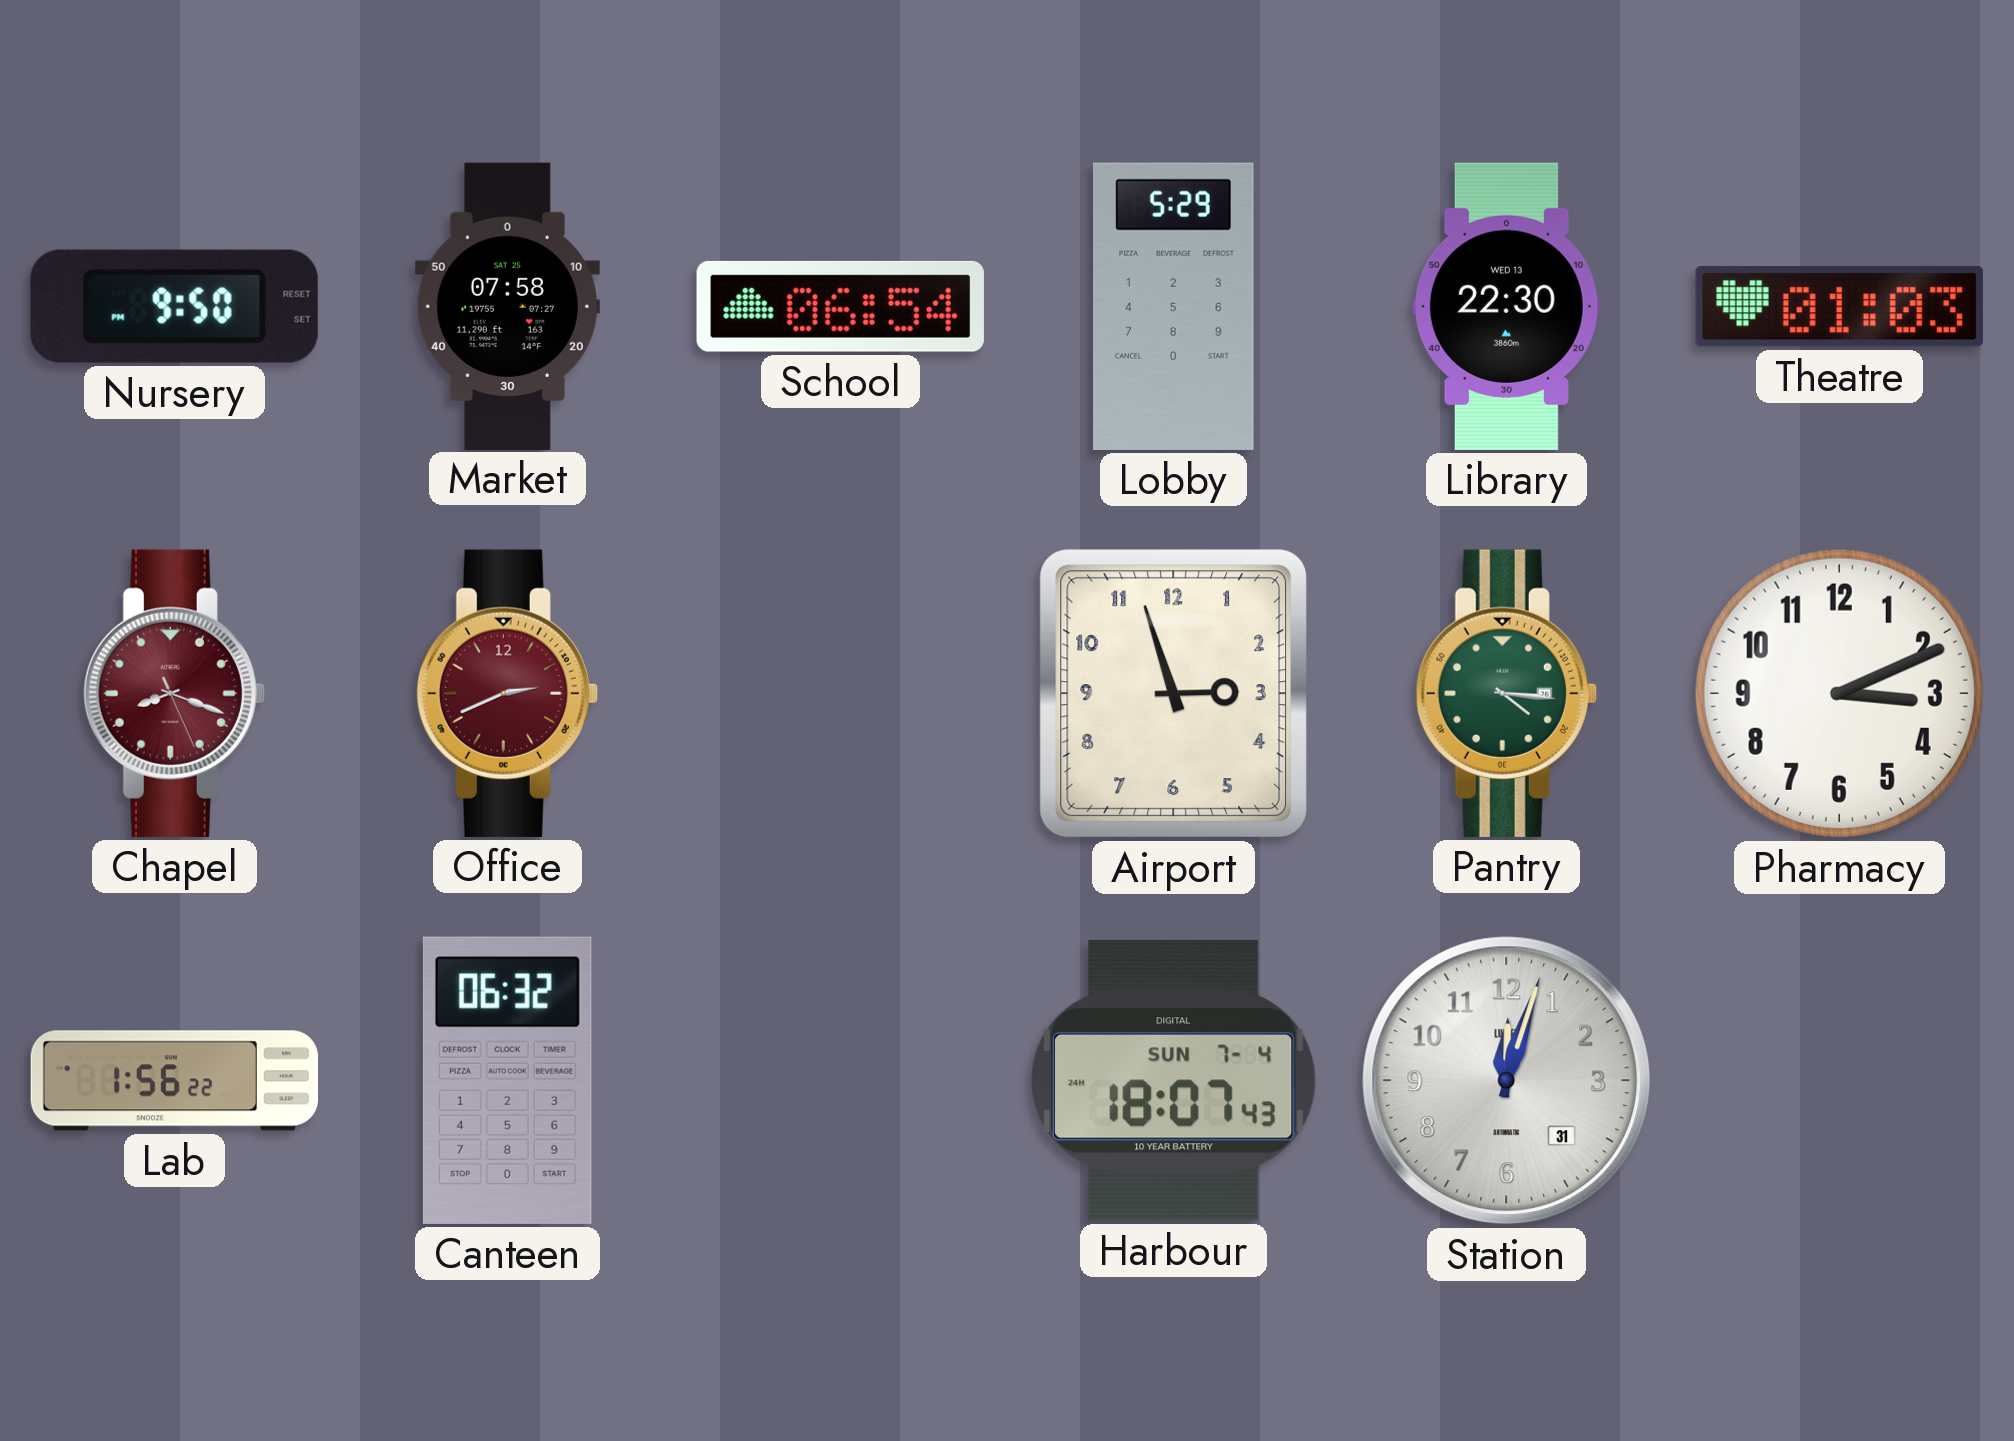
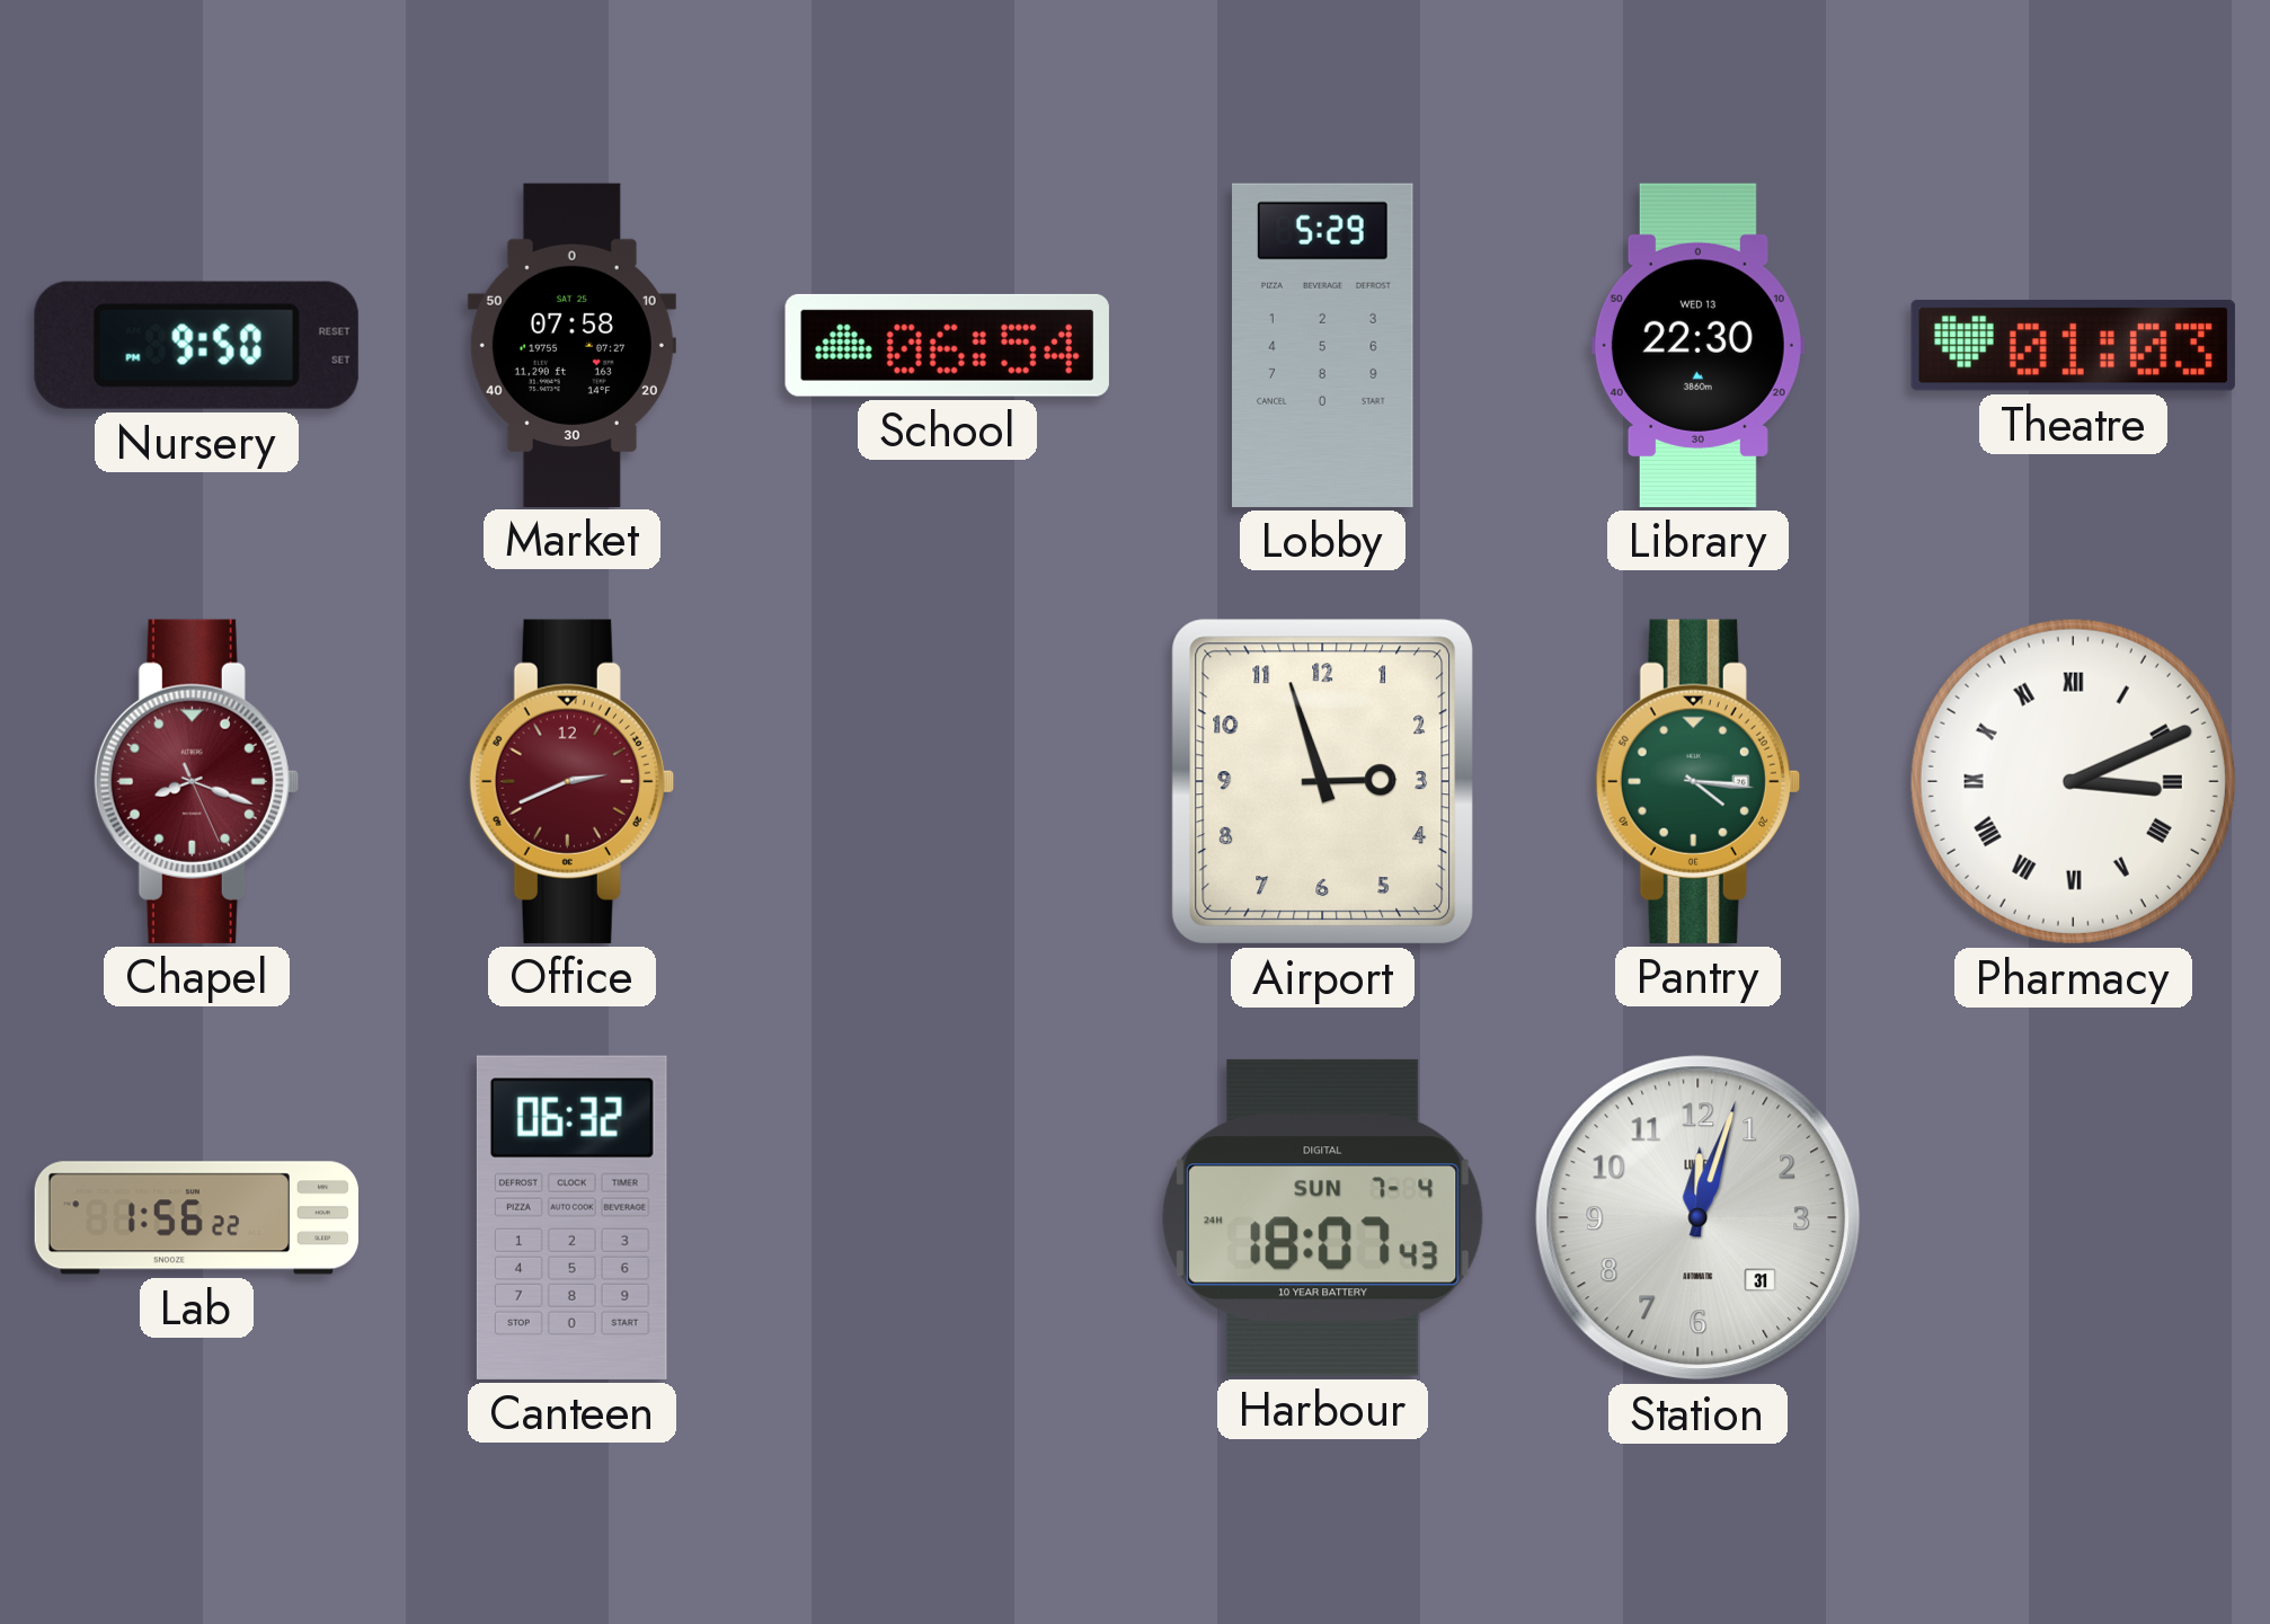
Pharmacy numerals: Arabic -> Roman (2073, 781)
